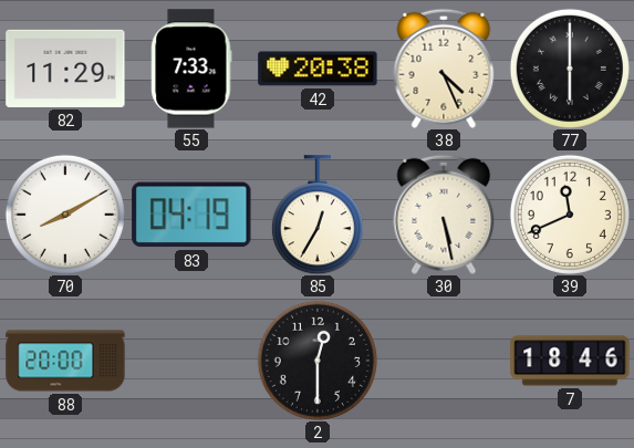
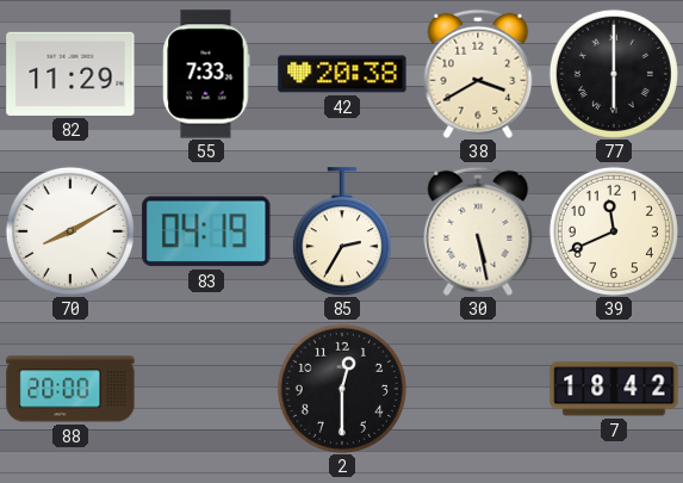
38: 4:26 -> 3:40 (478, 74)
85: 12:35 -> 2:35 (342, 231)
7: 18:46 -> 18:42 (614, 389)
